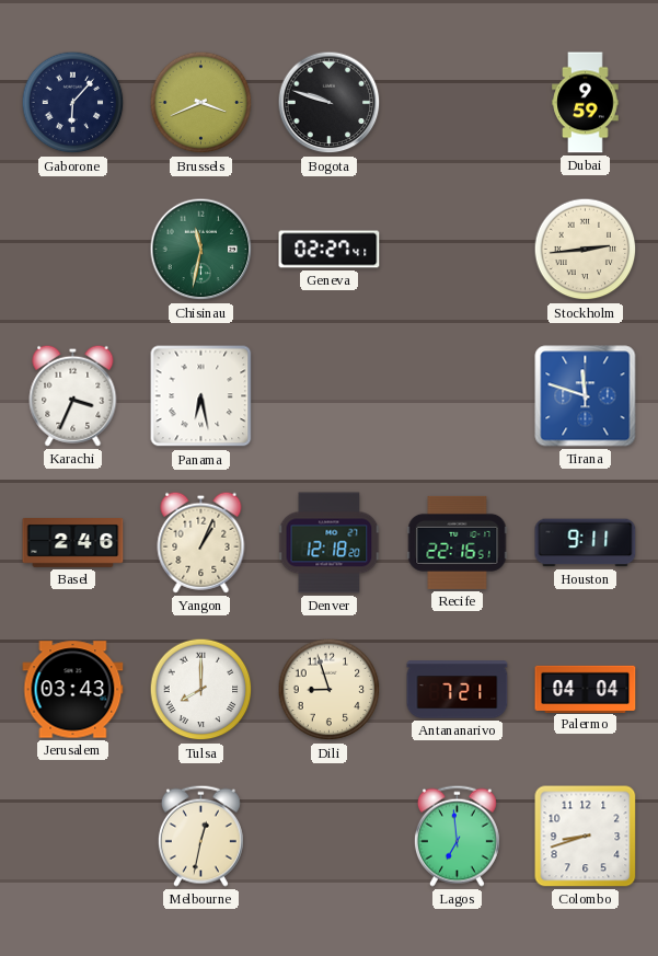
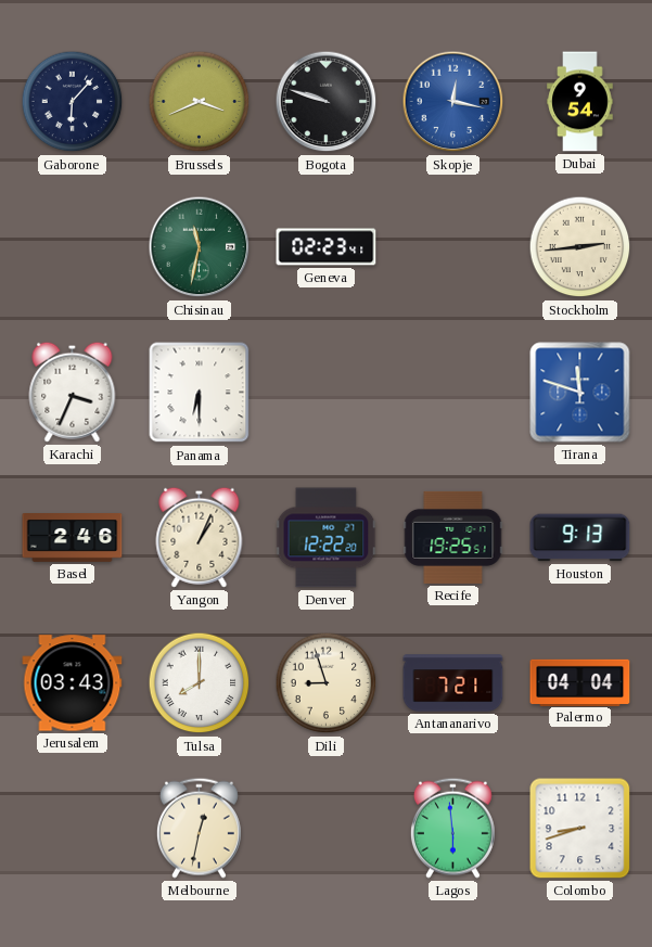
Skopje: none -> 12:17 (453, 102)
Dubai: 9:59 -> 9:54 (580, 102)
Geneva: 02:27 -> 02:23 (327, 247)
Panama: 6:28 -> 6:30 (200, 393)
Denver: 12:18 -> 12:22 (327, 538)
Recife: 22:16 -> 19:25 (453, 537)
Houston: 9:11 -> 9:13 (580, 538)
Lagos: 6:59 -> 5:59 (452, 828)
